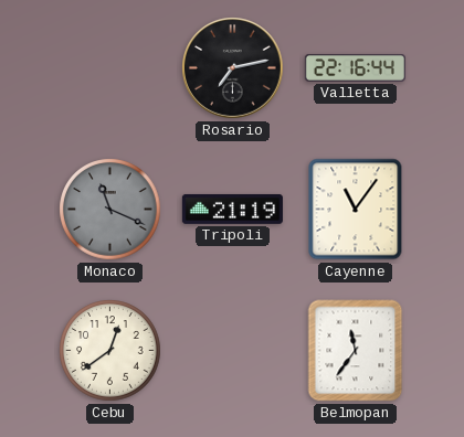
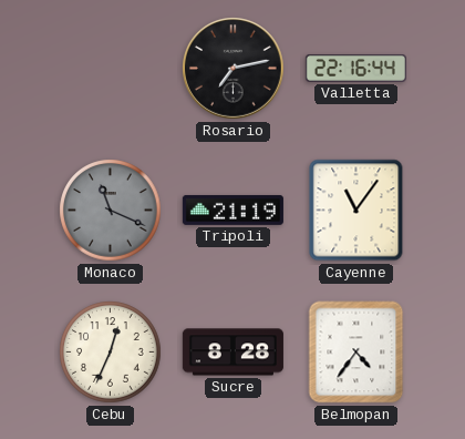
Cebu: 12:39 -> 12:34 (111, 353)
Sucre: none -> 8:28 (232, 353)
Belmopan: 11:36 -> 4:36 (356, 353)
